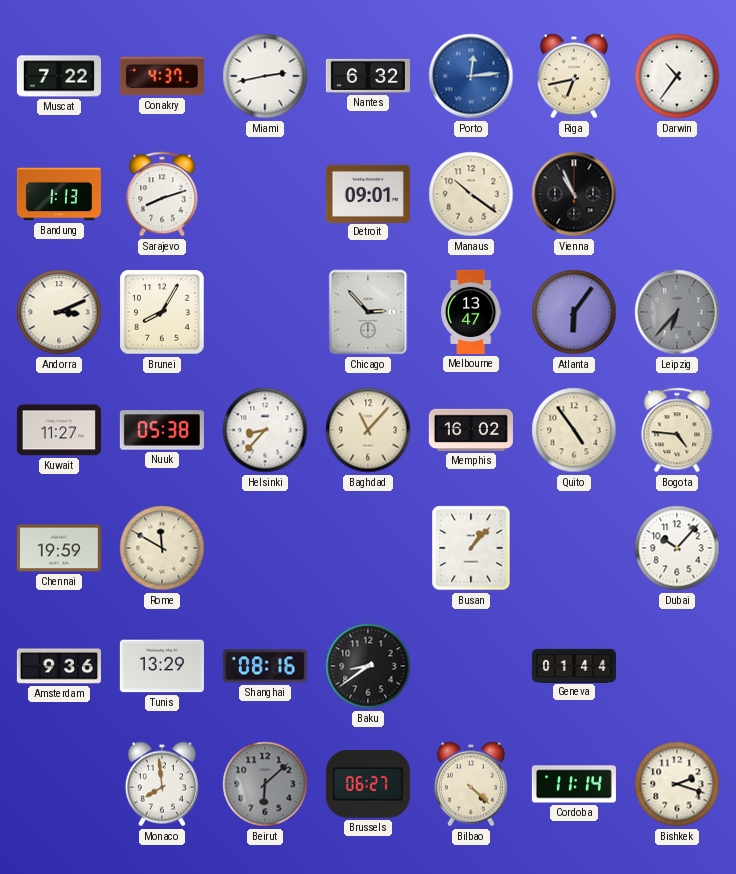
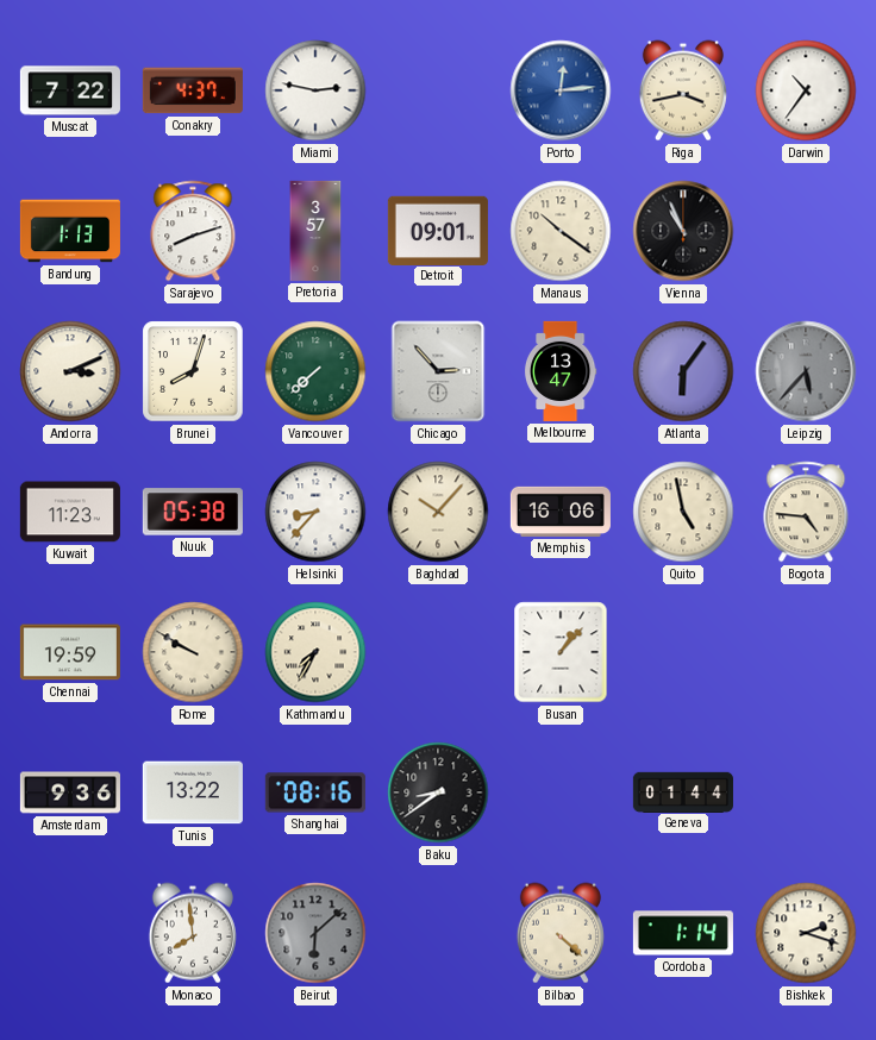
Miami: 2:43 -> 2:47 (315, 90)
Nantes: 6:32 -> none (368, 76)
Riga: 6:43 -> 3:43 (683, 90)
Pretoria: none -> 3:57 (315, 231)
Brunei: 8:05 -> 8:03 (193, 371)
Vancouver: none -> 7:38 (315, 371)
Leipzig: 6:37 -> 5:37 (806, 371)
Kuwait: 11:27 -> 11:23 (70, 512)
Baghdad: 11:07 -> 10:07 (438, 512)
Memphis: 16:02 -> 16:06 (561, 512)
Quito: 4:54 -> 4:58 (683, 512)
Rome: 11:50 -> 9:50 (193, 652)
Kathmandu: none -> 7:35 (315, 652)
Dubai: 10:07 -> none (677, 548)
Tunis: 13:29 -> 13:22 (193, 792)
Brussels: 06:27 -> none (368, 784)
Cordoba: 11:14 -> 1:14 (683, 933)
